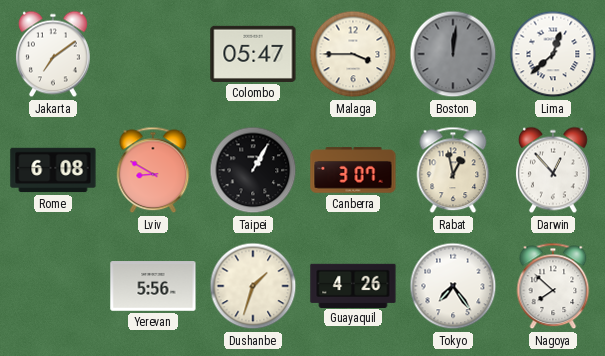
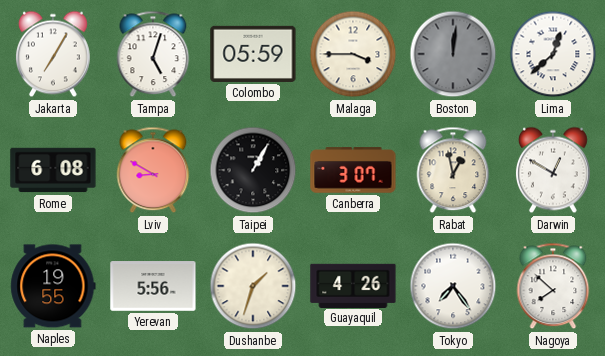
Jakarta: 7:09 -> 7:05 (53, 54)
Tampa: none -> 5:03 (153, 54)
Colombo: 05:47 -> 05:59 (253, 54)
Darwin: 12:53 -> 12:50 (553, 170)
Naples: none -> 19:55 (53, 286)
